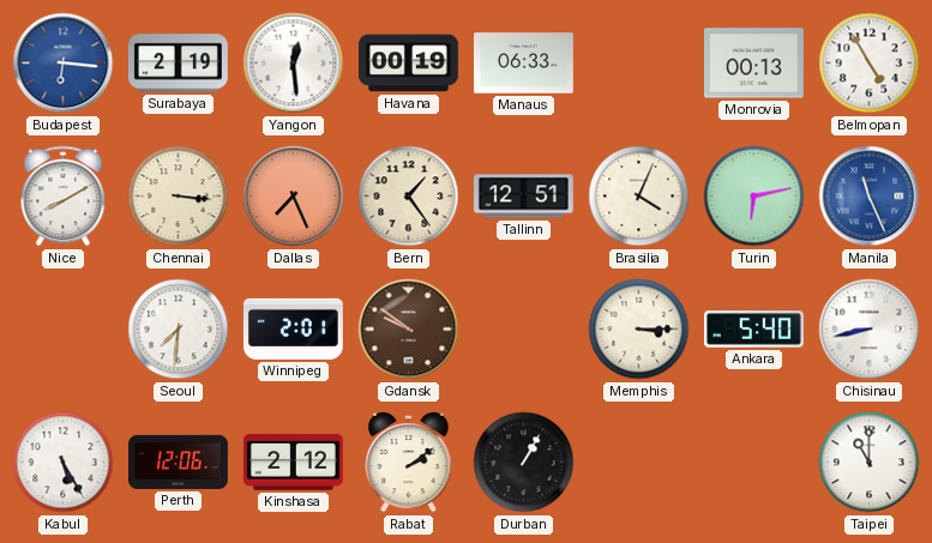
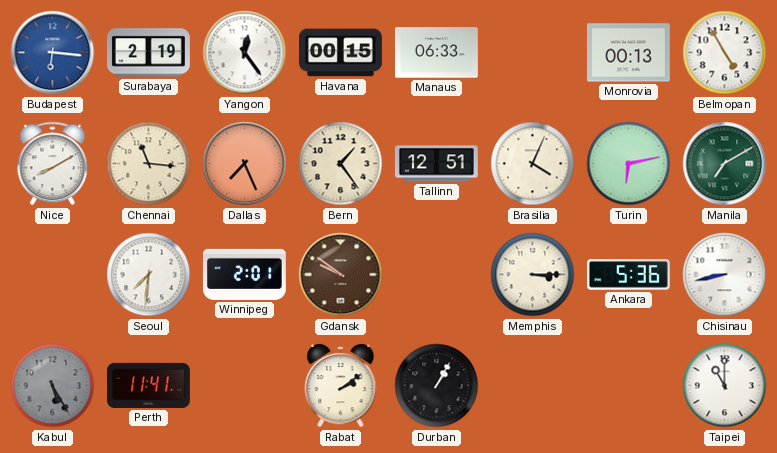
Yangon: 12:29 -> 12:24 (245, 53)
Havana: 00:19 -> 00:15 (341, 53)
Chennai: 3:16 -> 11:16 (149, 164)
Manila: 11:26 -> 7:10 (725, 164)
Manila dial: blue -> green (725, 164)
Ankara: 5:40 -> 5:36 (629, 275)
Kabul dial: white -> grey (53, 386)
Perth: 12:06 -> 11:41 (149, 385)
Kinshasa: 2:12 -> none (293, 461)
